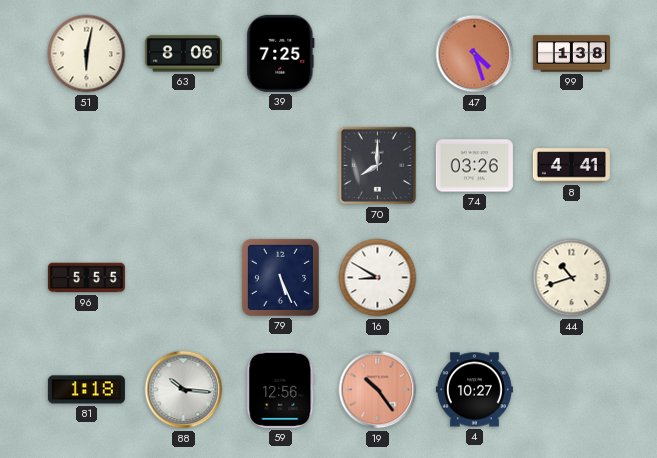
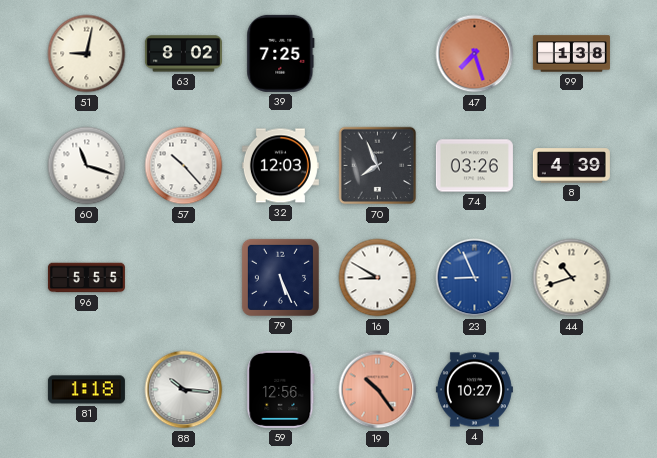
51: 6:02 -> 9:02 (87, 54)
63: 8:06 -> 8:02 (183, 54)
47: 4:27 -> 7:27 (475, 54)
60: none -> 11:18 (87, 166)
57: none -> 10:23 (184, 166)
32: none -> 12:03 (280, 166)
70: 8:00 -> 7:56 (378, 166)
8: 4:41 -> 4:39 (571, 166)
23: none -> 8:56 (475, 278)
